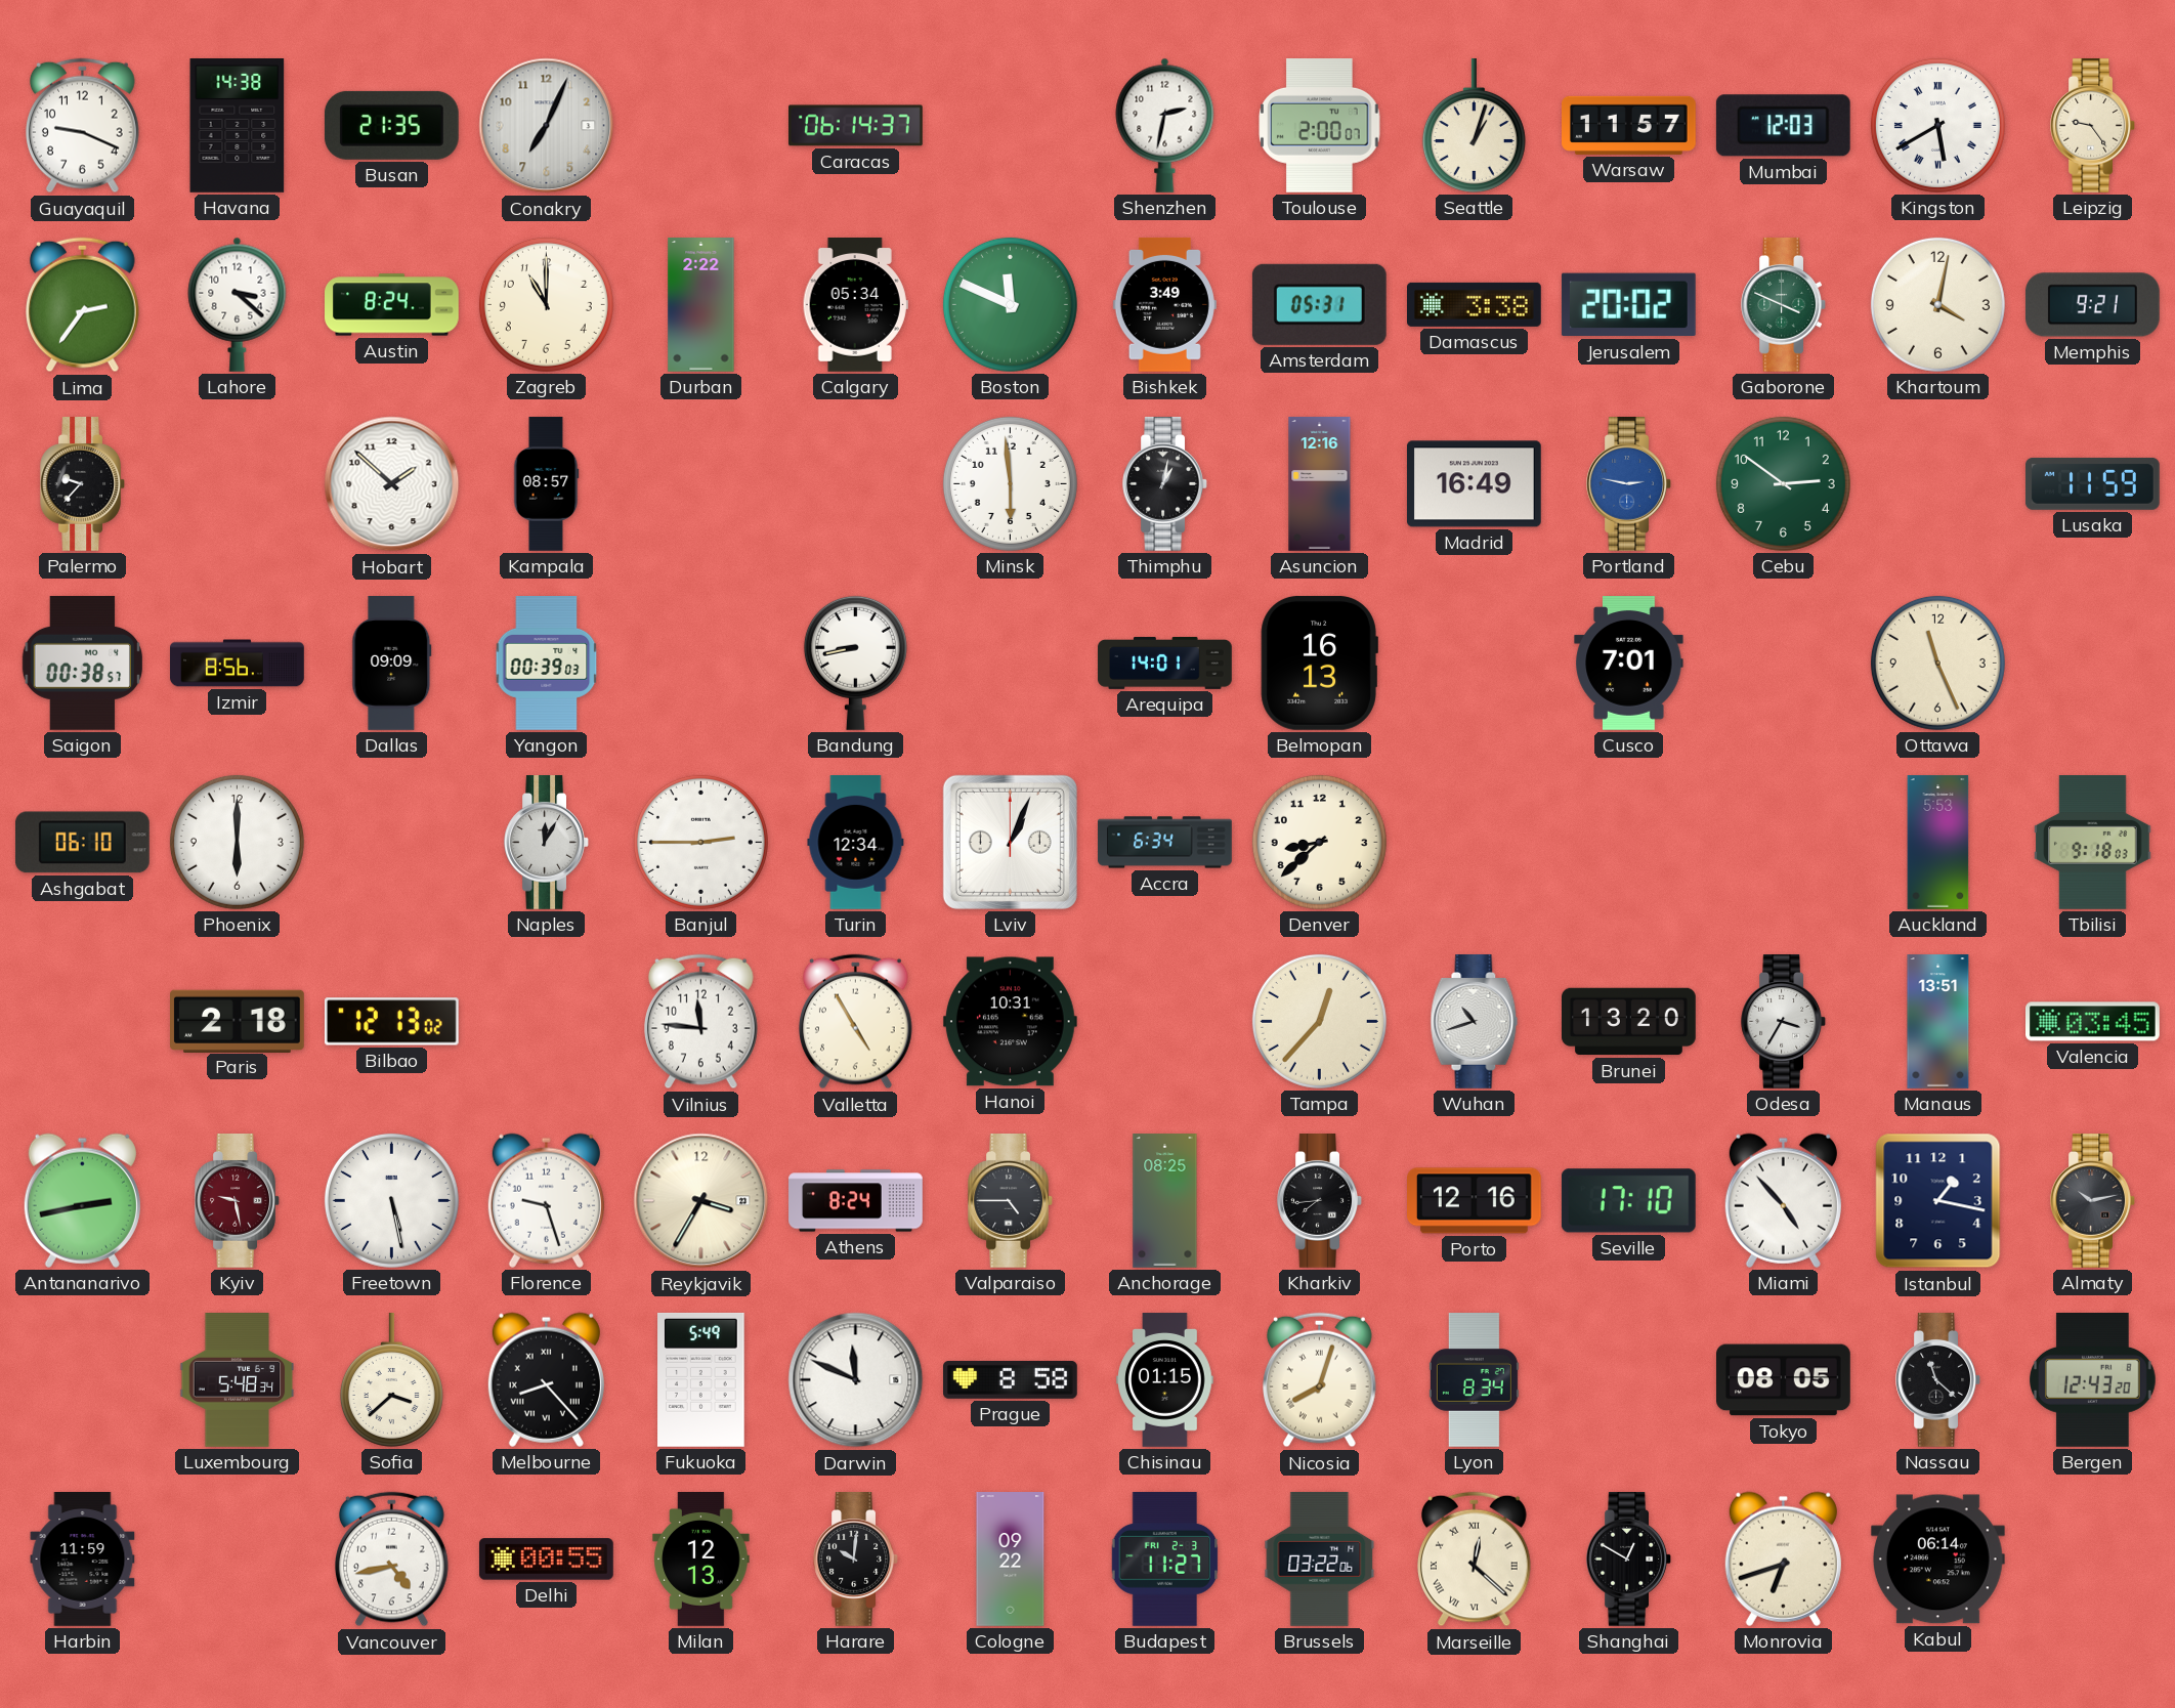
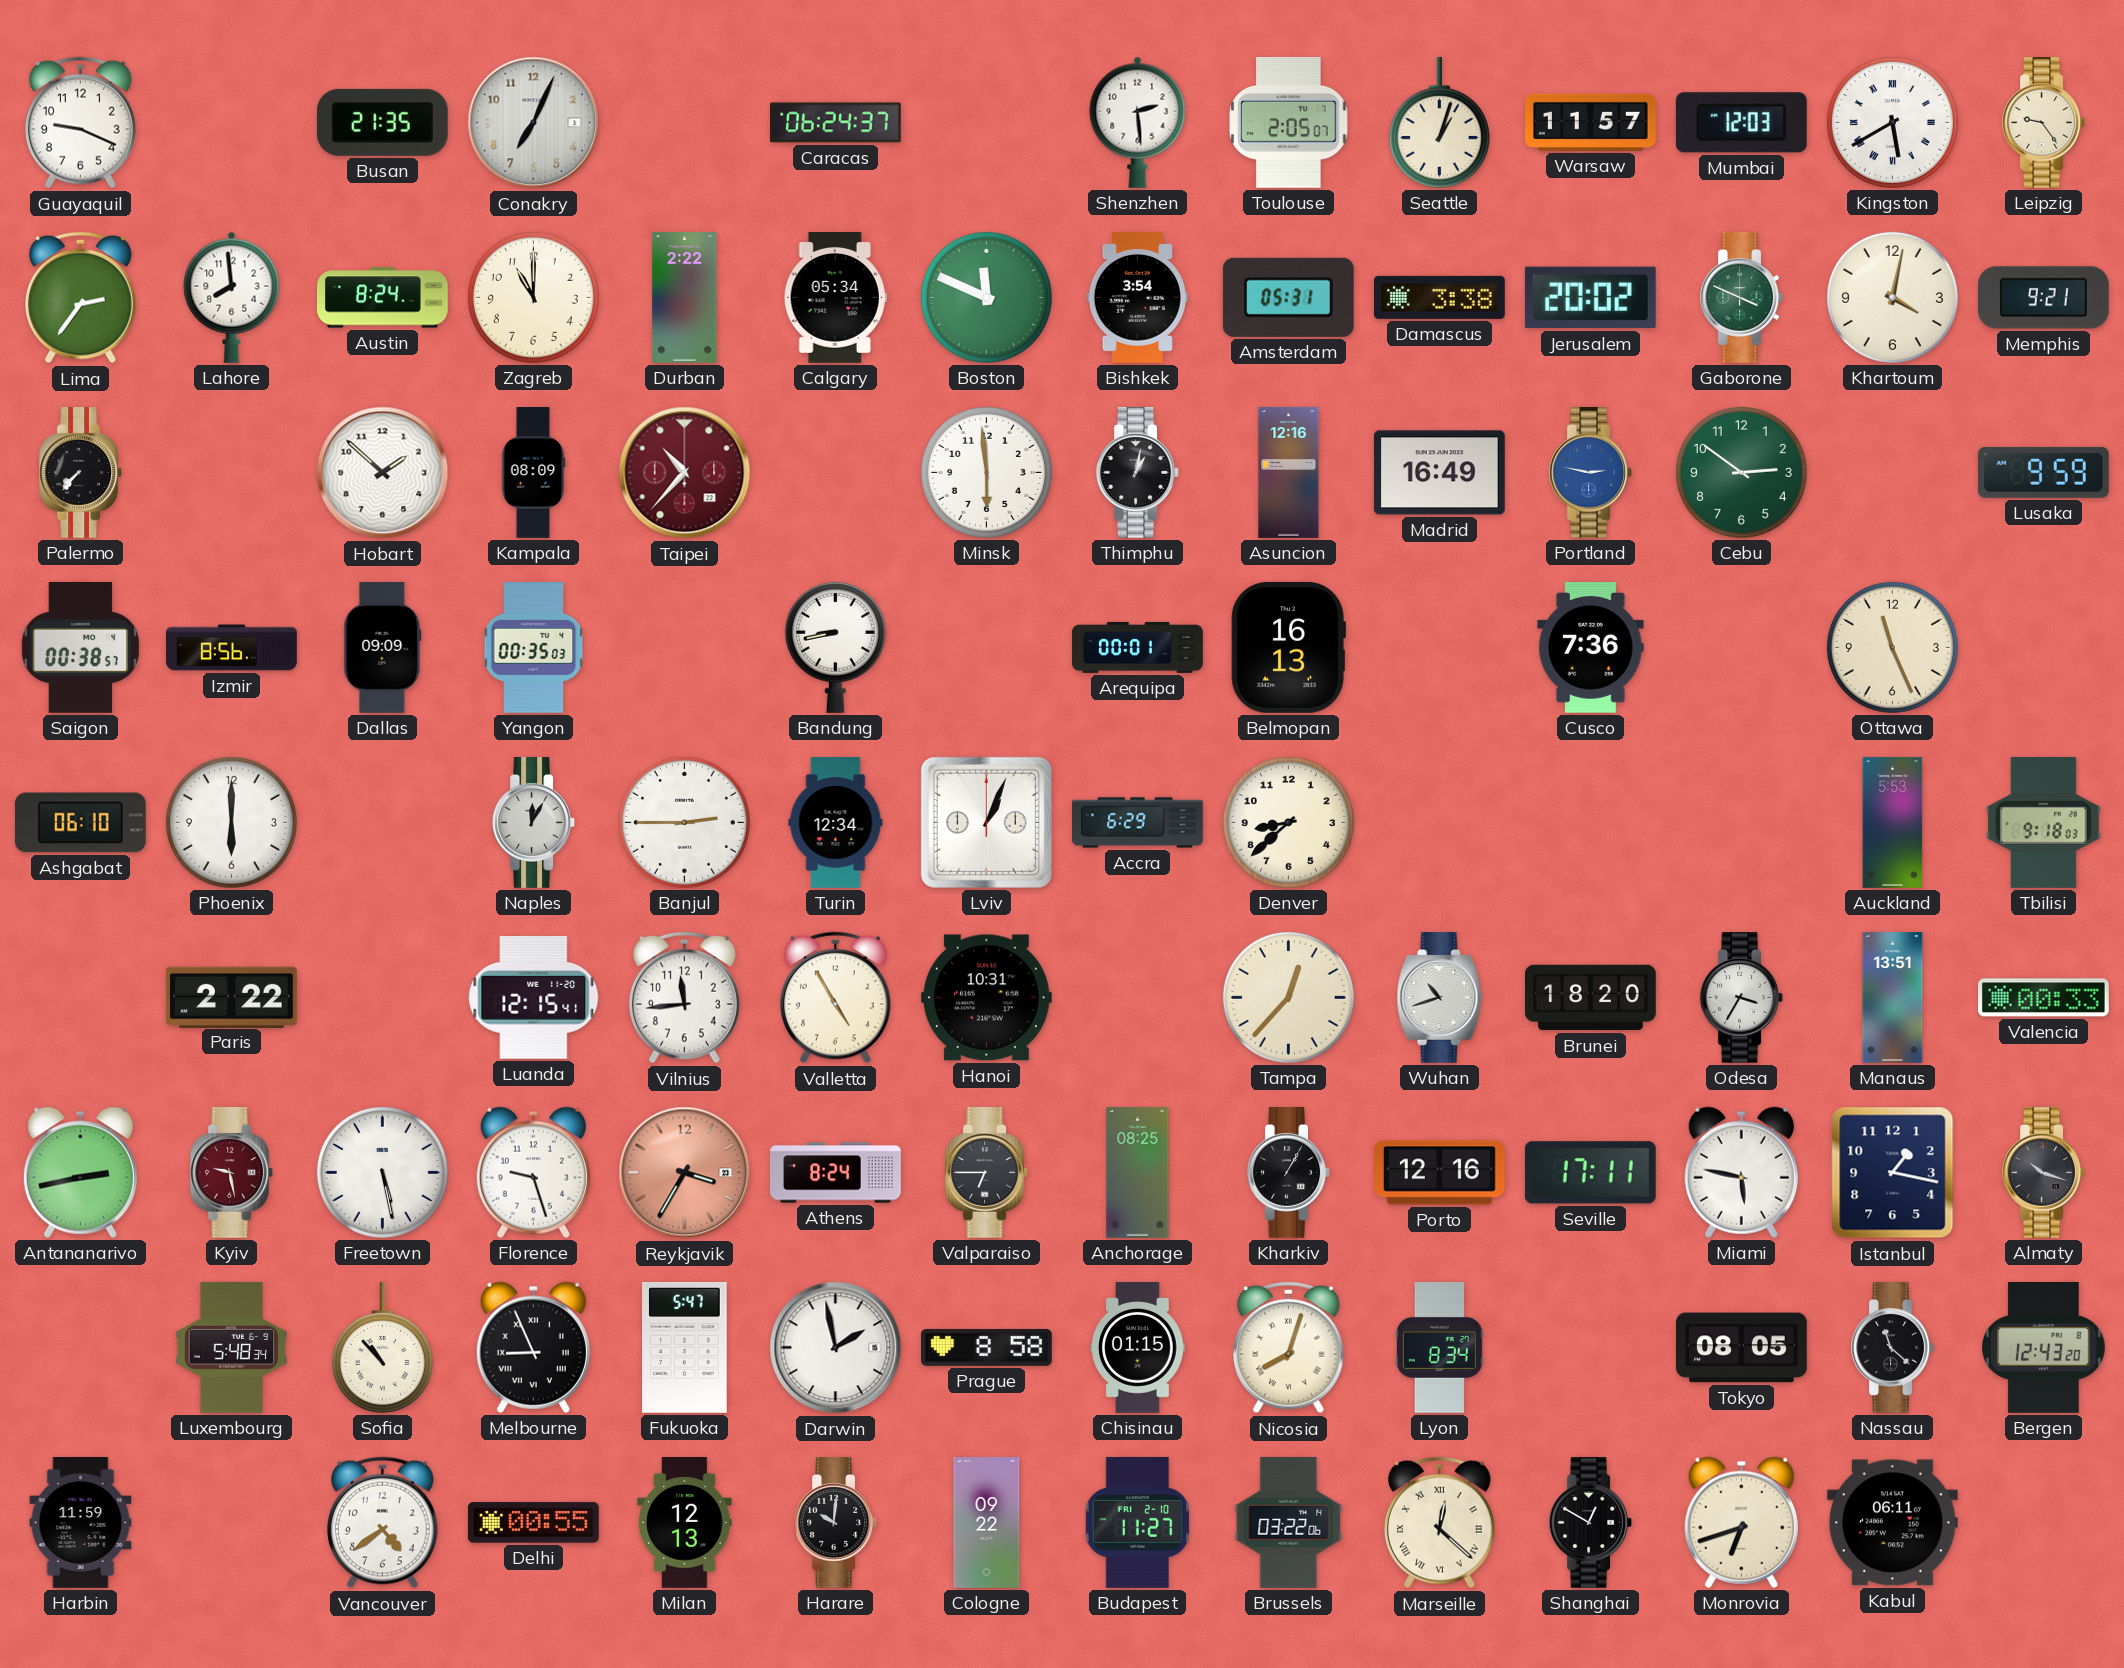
Havana: 14:38 -> none (238, 126)
Caracas: 06:14 -> 06:24 (836, 123)
Shenzhen: 2:32 -> 2:29 (1138, 122)
Toulouse: 2:00 -> 2:05 (1289, 122)
Lahore: 3:22 -> 7:59 (232, 297)
Bishkek: 3:49 -> 3:54 (1137, 297)
Palermo: 9:37 -> 7:37 (80, 473)
Kampala: 08:57 -> 08:09 (533, 473)
Taipei: none -> 10:37 (685, 473)
Lusaka: 11:59 -> 9:59 (2043, 472)
Yangon: 00:39 -> 00:35 (534, 648)
Arequipa: 14:01 -> 00:01 (1138, 647)
Cusco: 7:01 -> 7:36 (1591, 648)
Accra: 6:34 -> 6:29 (1138, 823)
Paris: 2:18 -> 2:22 (232, 997)
Bilbao: 12:13 -> none (391, 1022)
Luanda: none -> 12:15 (534, 997)
Vilnius: 11:46 -> 11:44 (685, 998)
Brunei: 13:20 -> 18:20 (1591, 998)
Valencia: 03:45 -> 00:33 (2044, 998)
Reykjavik dial: cream -> salmon (685, 1173)
Valparaiso: 4:45 -> 6:45 (986, 1173)
Kharkiv: 7:44 -> 1:05 (1288, 1173)
Seville: 17:10 -> 17:11 (1590, 1173)
Miami: 4:53 -> 5:47 (1741, 1172)
Almaty: 10:13 -> 10:18 (2043, 1173)
Sofia: 3:38 -> 10:53 (382, 1348)
Melbourne: 8:23 -> 8:56 (533, 1347)
Fukuoka: 5:49 -> 5:47 (685, 1347)
Darwin: 11:49 -> 1:58 (836, 1348)
Vancouver: 4:43 -> 4:39 (383, 1523)
Budapest date: FRI 2-3 -> FRI 2-10 (1138, 1523)
Kabul: 06:14 -> 06:11 (1892, 1523)
